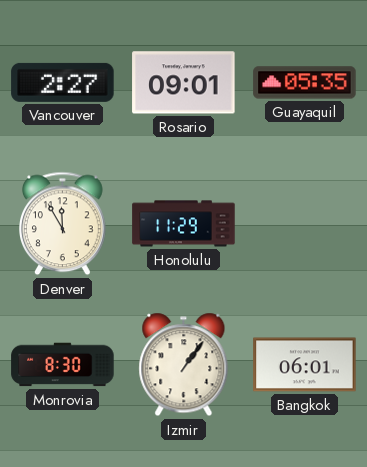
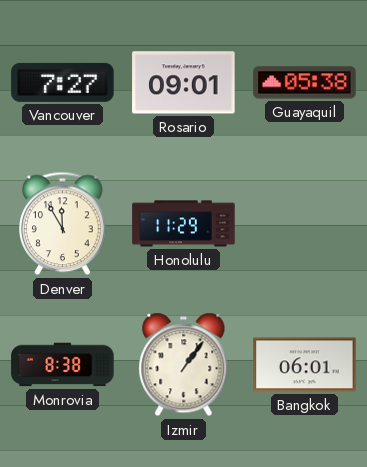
Vancouver: 2:27 -> 7:27 (63, 82)
Guayaquil: 05:35 -> 05:38 (305, 83)
Monrovia: 8:30 -> 8:38 (63, 365)
